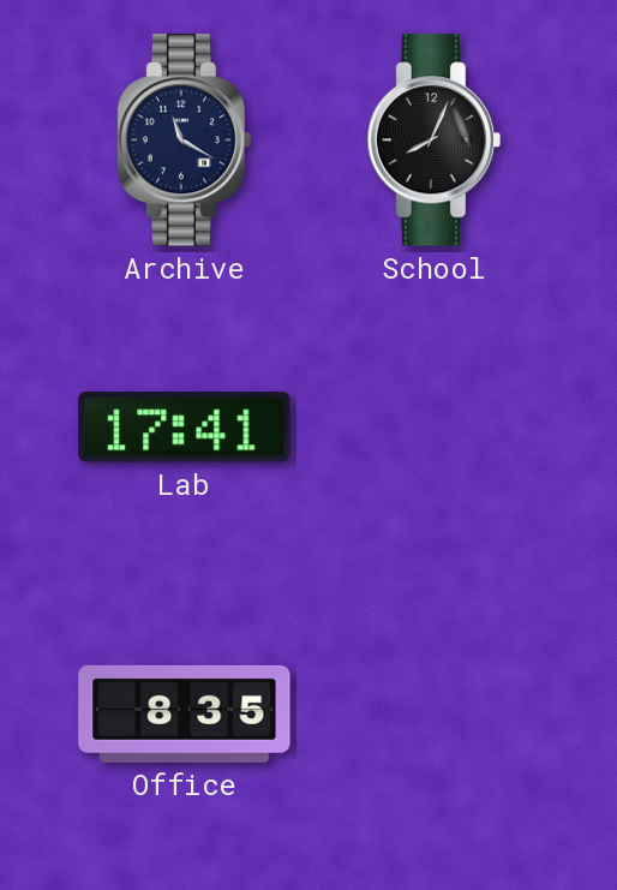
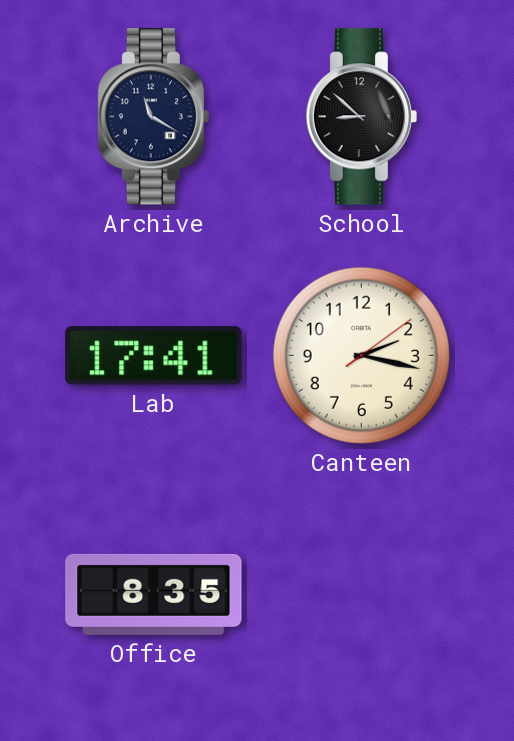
School: 8:04 -> 8:52 (362, 117)
Canteen: none -> 2:17 (361, 355)
